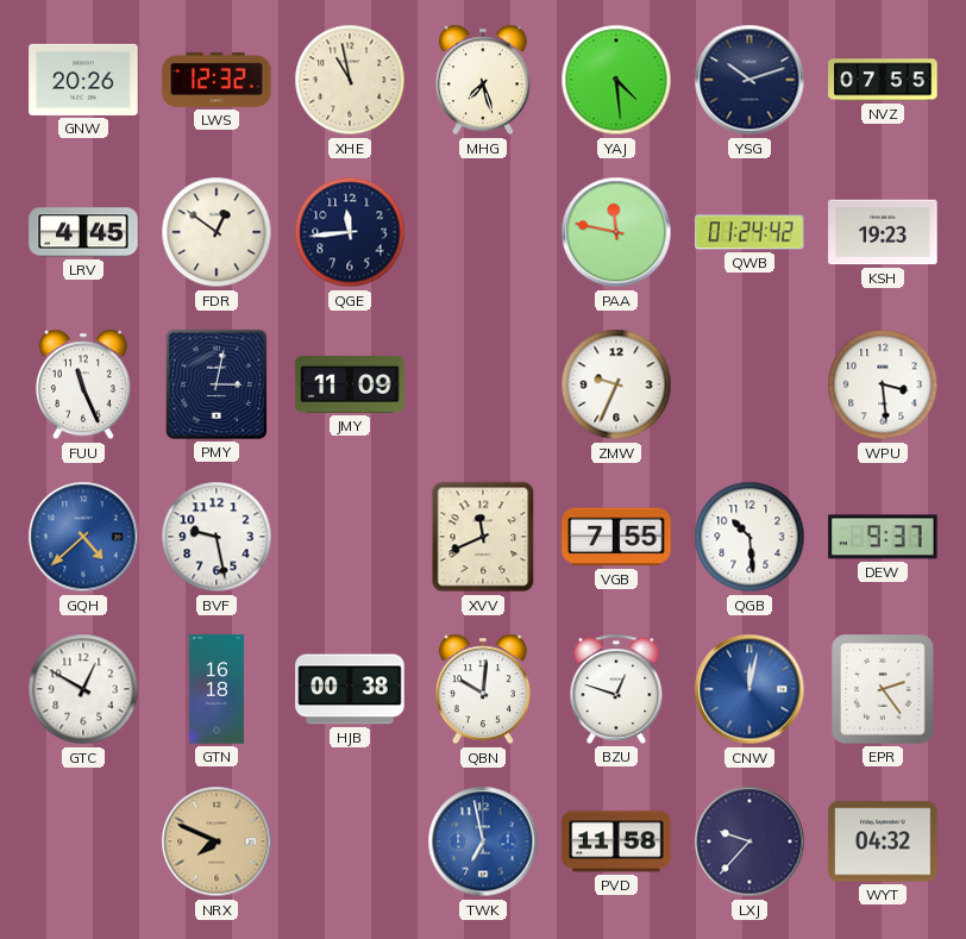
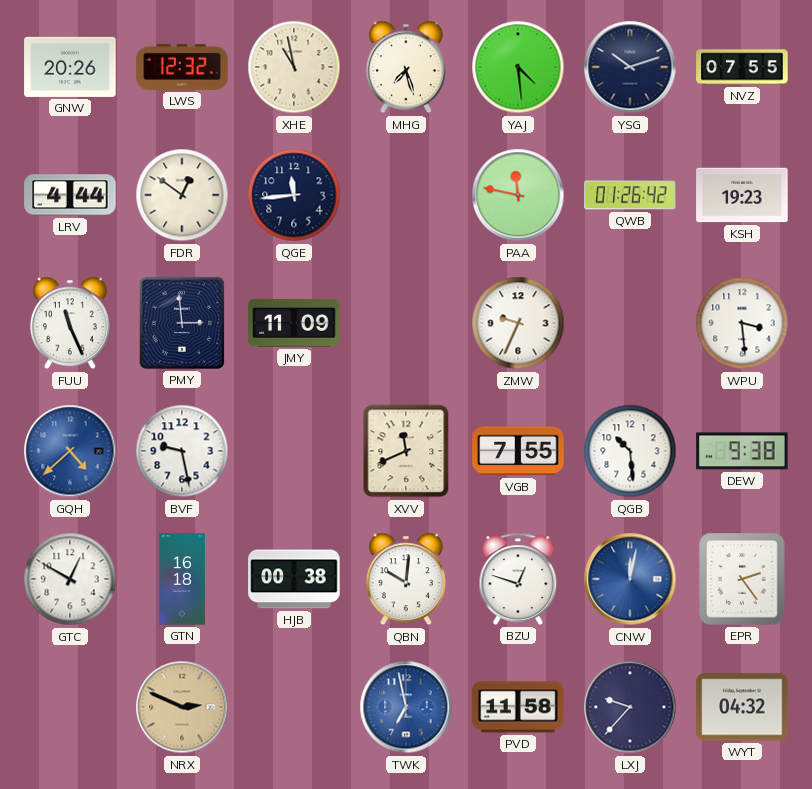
LRV: 4:45 -> 4:44 (70, 195)
QWB: 01:24 -> 01:26 (630, 195)
PMY: 3:02 -> 2:59 (182, 323)
DEW: 9:37 -> 9:38 (742, 451)
NRX: 7:49 -> 2:49 (182, 707)
